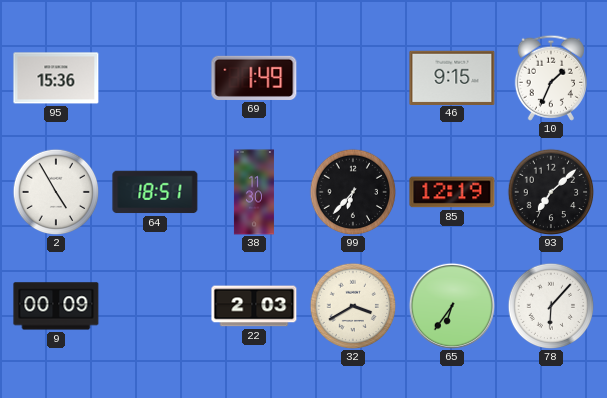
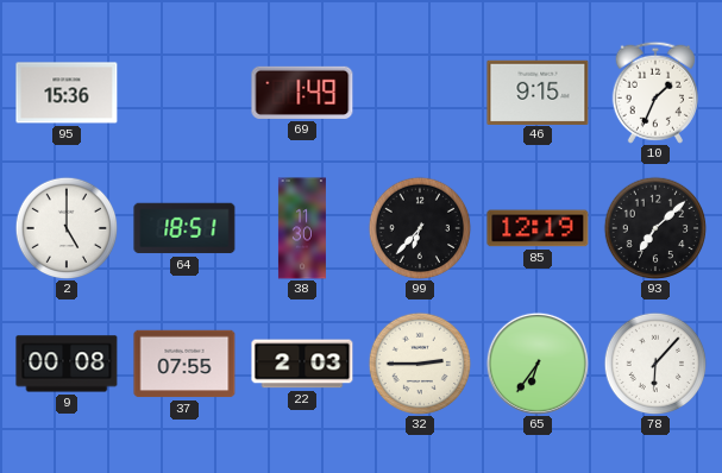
2: 4:55 -> 5:00 (67, 228)
9: 00:09 -> 00:08 (67, 364)
37: none -> 07:55 (184, 364)
32: 3:40 -> 2:45 (420, 364)
